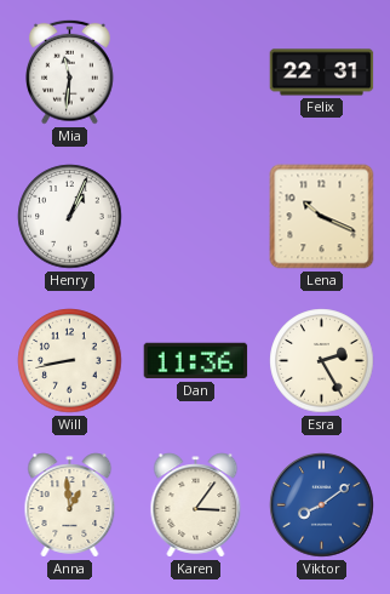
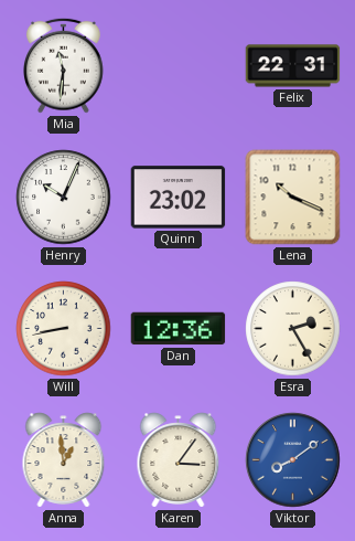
Henry: 1:04 -> 10:04 (64, 198)
Quinn: none -> 23:02 (179, 198)
Dan: 11:36 -> 12:36 (179, 329)
